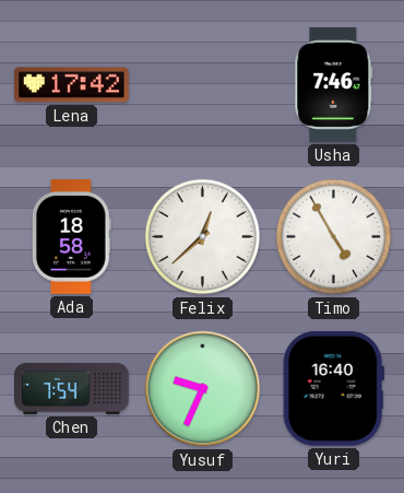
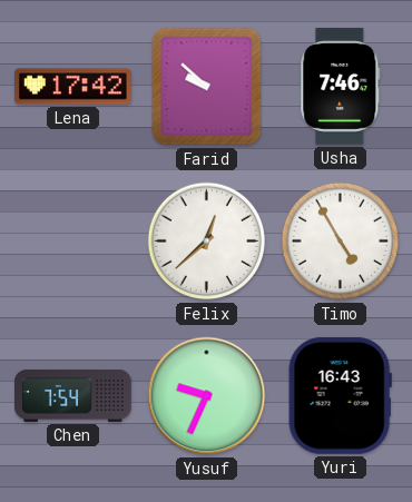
Farid: none -> 9:52 (207, 87)
Ada: 18:58 -> none (72, 237)
Yuri: 16:40 -> 16:43 (340, 395)
